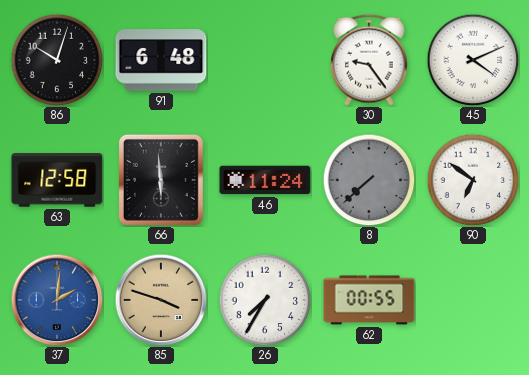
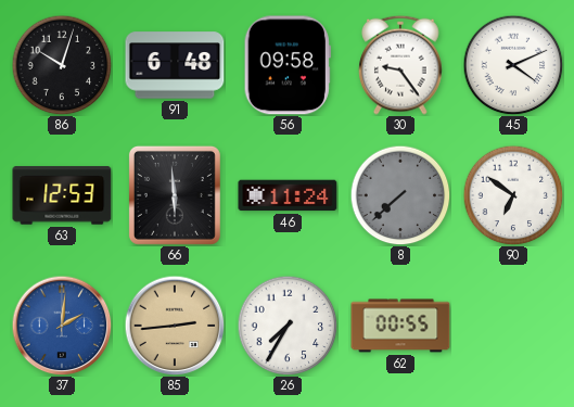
56: none -> 09:58 (288, 65)
63: 12:58 -> 12:53 (62, 195)
85: 3:48 -> 2:44 (175, 326)
